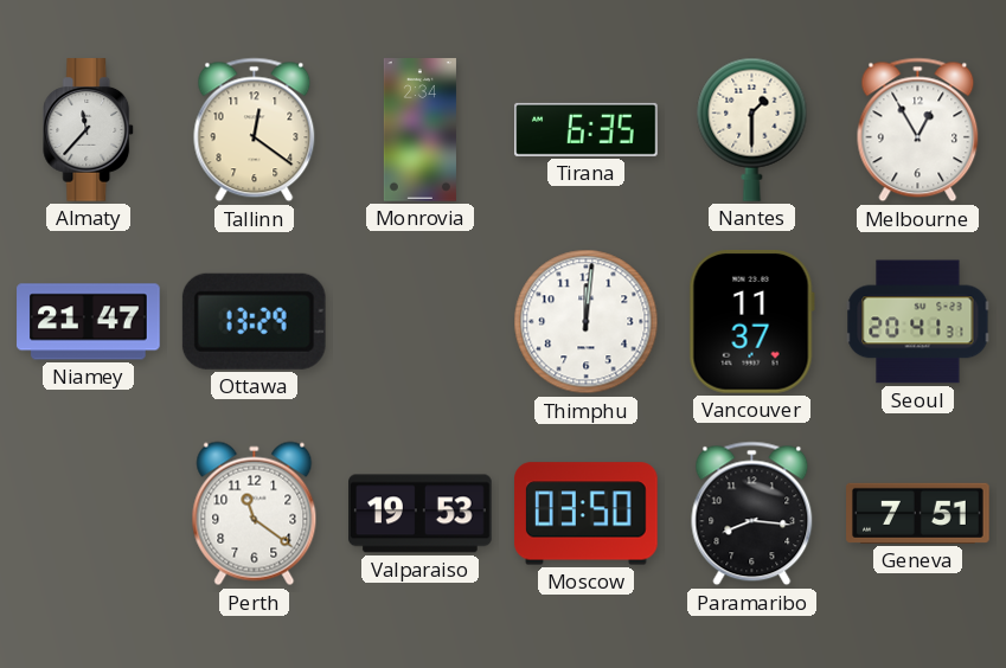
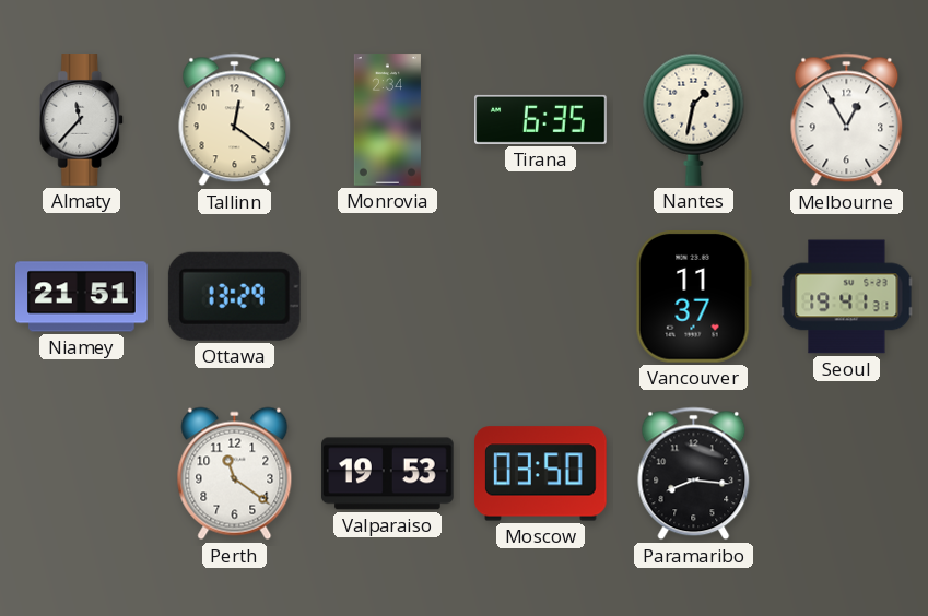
Nantes: 1:30 -> 1:32 (694, 119)
Niamey: 21:47 -> 21:51 (82, 297)
Thimphu: 12:01 -> none (587, 322)
Seoul: 20:41 -> 19:41 (847, 297)
Geneva: 7:51 -> none (918, 513)
